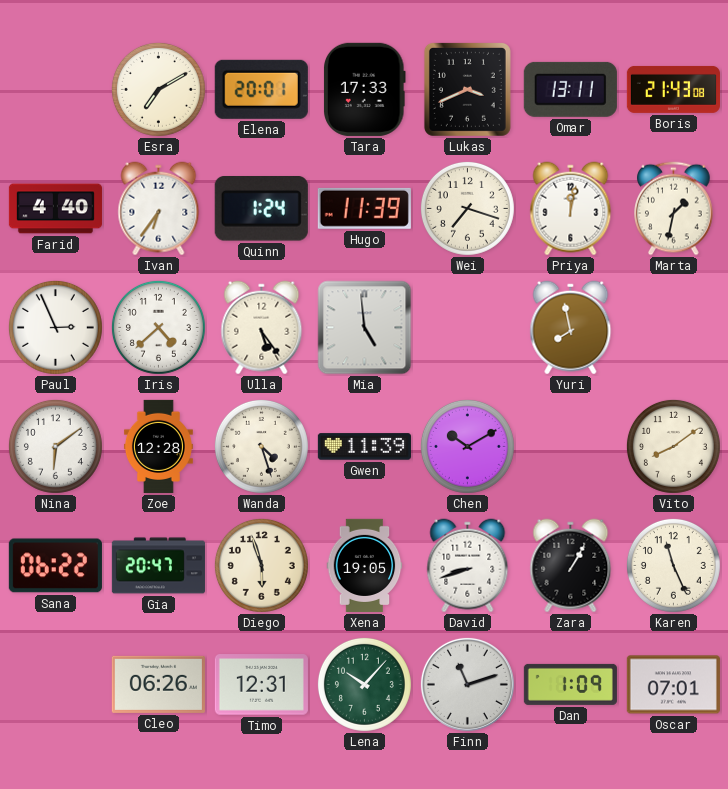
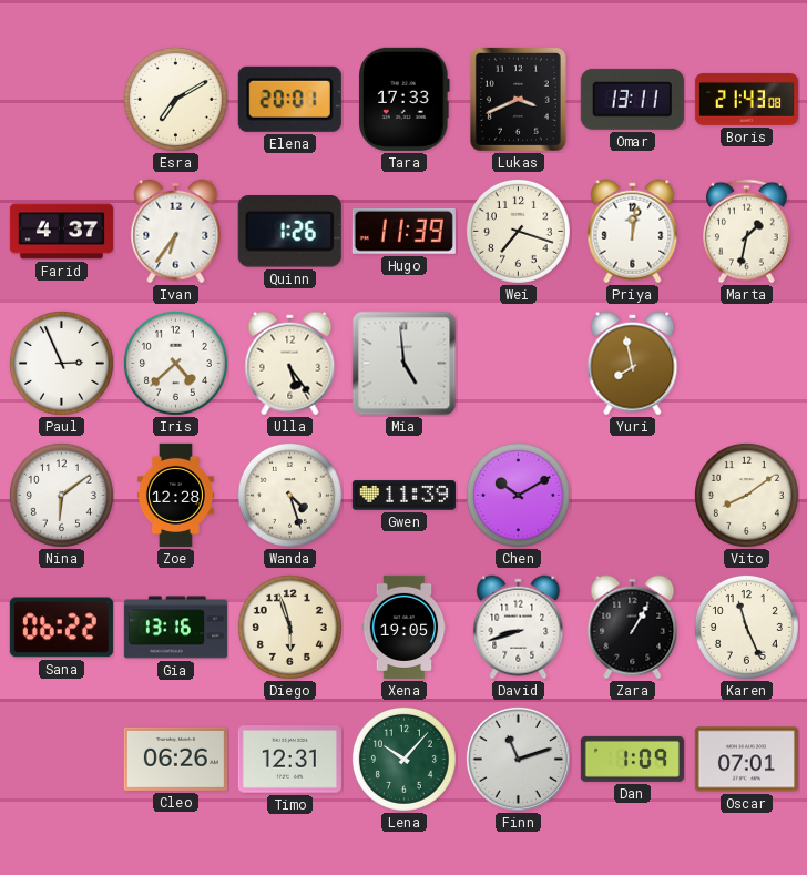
Farid: 4:40 -> 4:37 (61, 232)
Quinn: 1:24 -> 1:26 (289, 232)
Gia: 20:47 -> 13:16 (175, 628)
